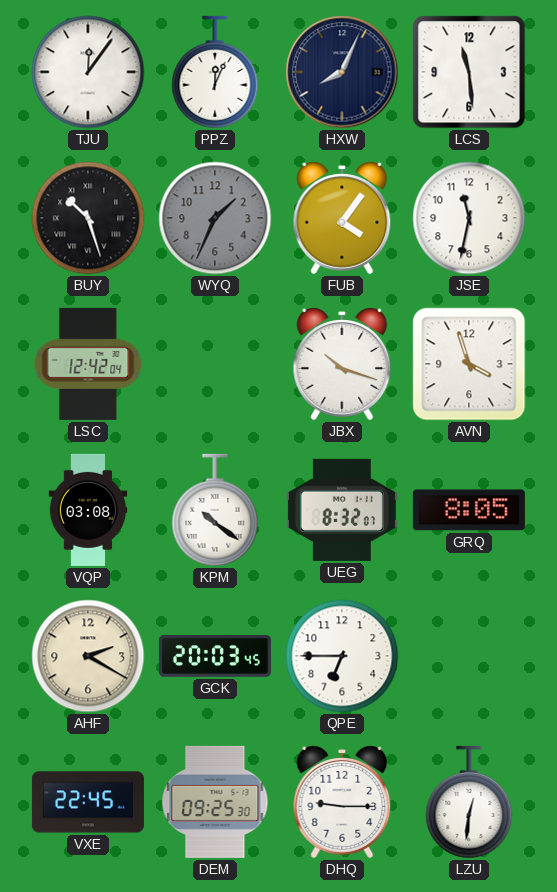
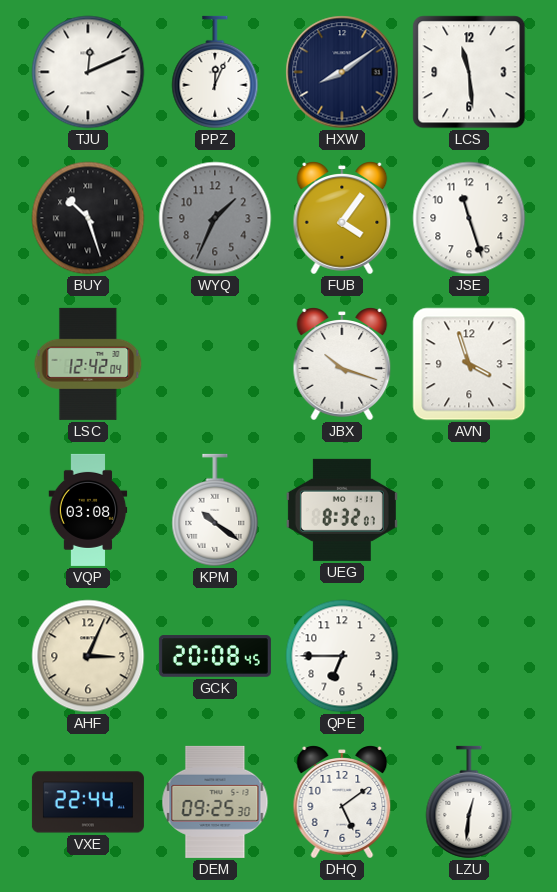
TJU: 12:06 -> 12:11 (88, 72)
HXW: 8:04 -> 8:09 (342, 72)
JSE: 11:32 -> 11:27 (469, 218)
GRQ: 8:05 -> none (469, 510)
AHF: 2:20 -> 3:04 (88, 656)
GCK: 20:03 -> 20:08 (215, 656)
VXE: 22:45 -> 22:44 (88, 802)
DHQ: 9:15 -> 5:09 (342, 802)
